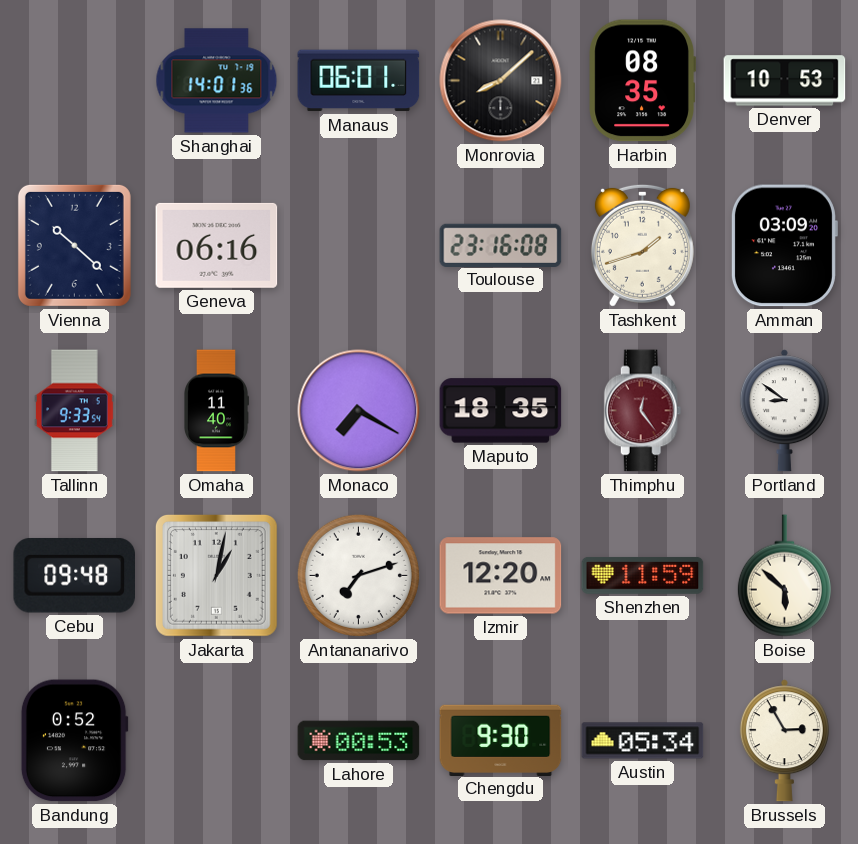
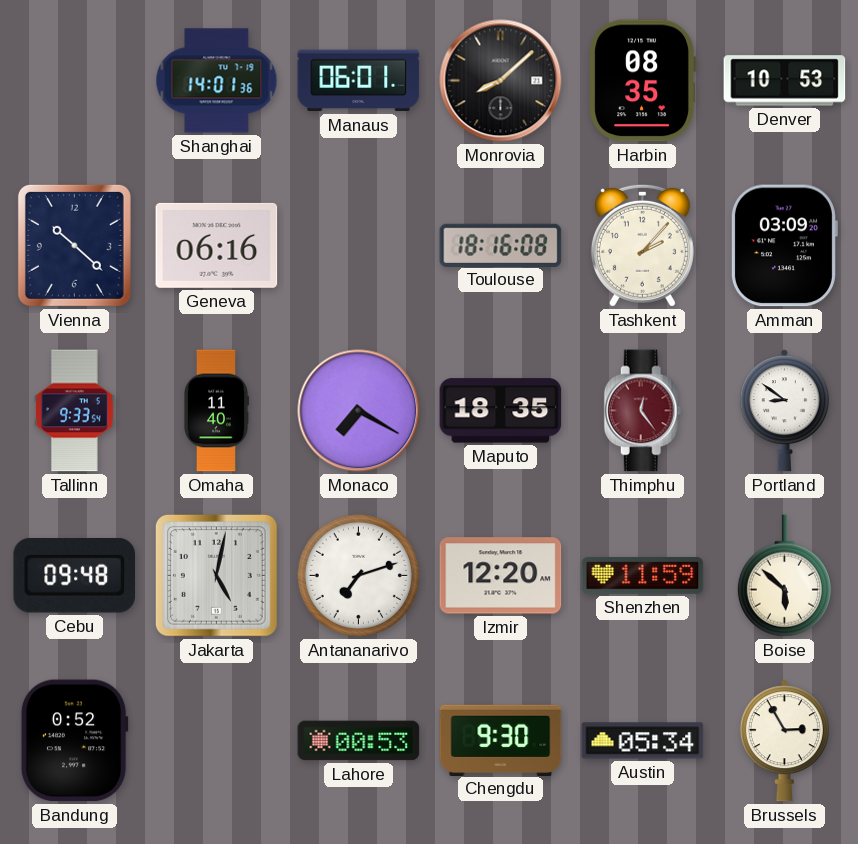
Toulouse: 23:16 -> 18:16 (501, 245)
Tashkent: 1:42 -> 2:07 (642, 245)
Jakarta: 1:02 -> 5:02 (216, 575)
